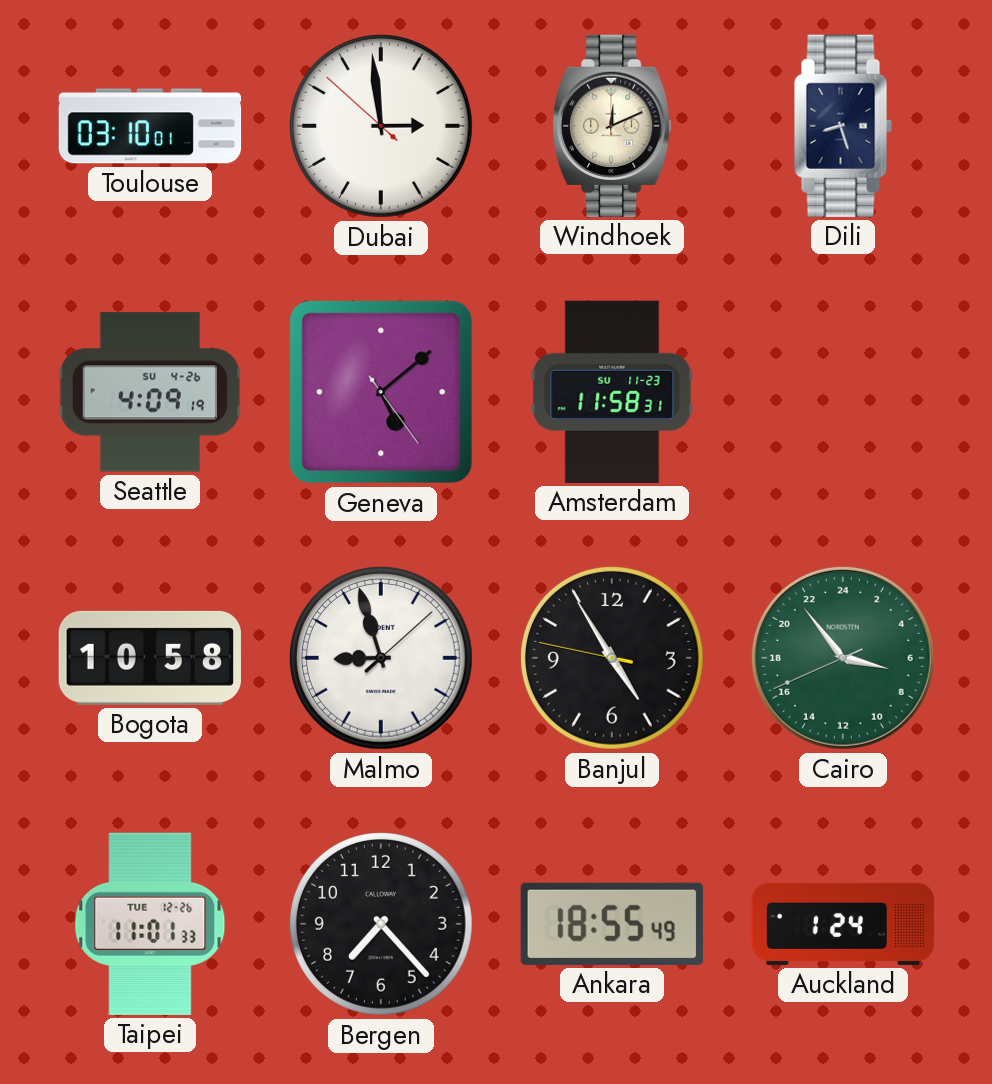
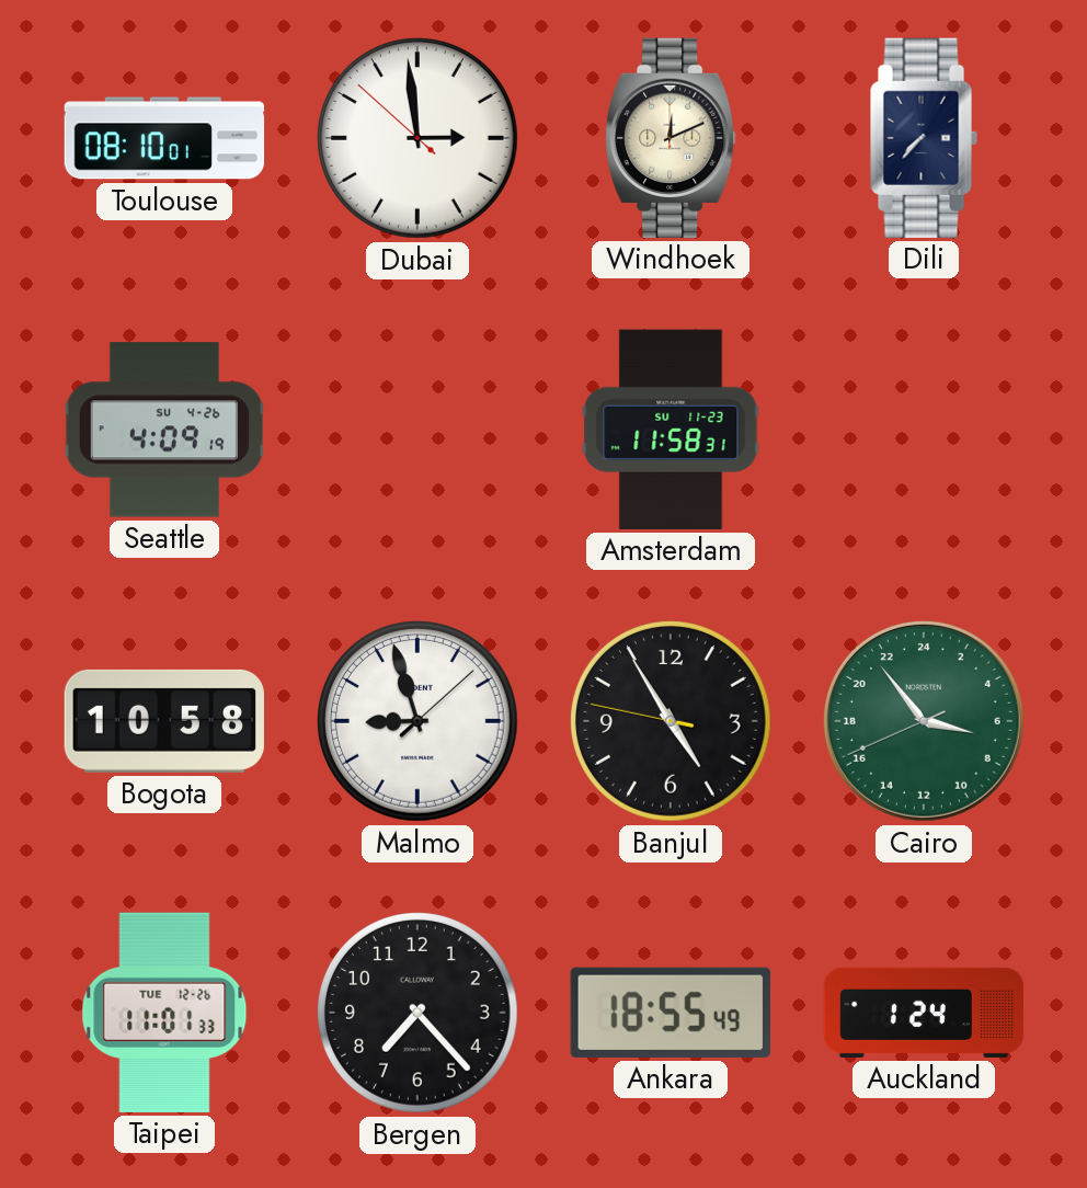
Toulouse: 03:10 -> 08:10 (164, 138)
Dili: 8:27 -> 7:37 (924, 138)
Geneva: 5:08 -> none (381, 392)
